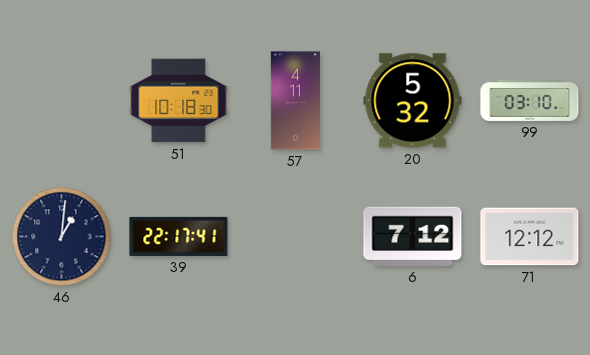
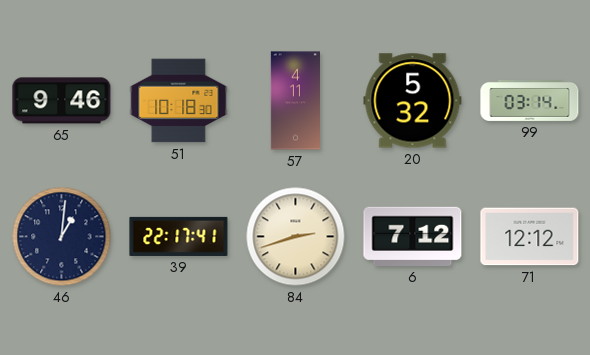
65: none -> 9:46 (62, 101)
99: 03:10 -> 03:14 (530, 100)
84: none -> 2:42 (296, 237)
